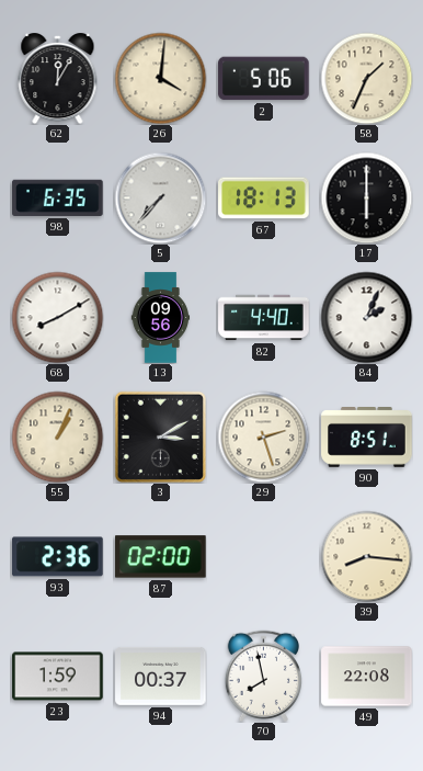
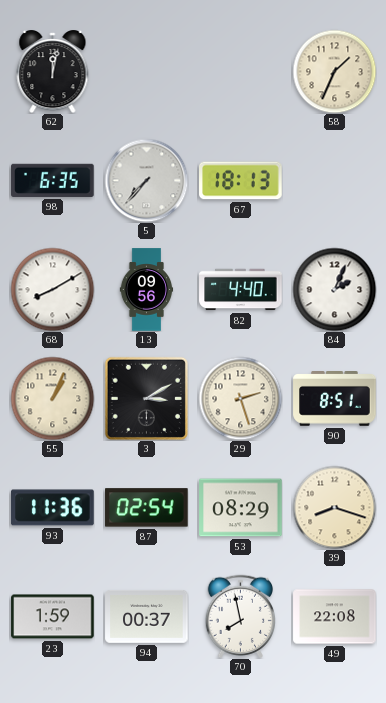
62: 12:05 -> 12:02 (53, 72)
26: 4:01 -> none (160, 78)
2: 5:06 -> none (264, 79)
17: 6:00 -> none (366, 197)
93: 2:36 -> 11:36 (53, 508)
87: 02:00 -> 02:54 (147, 508)
53: none -> 08:29 (241, 508)
39: 8:16 -> 8:18 (334, 507)
